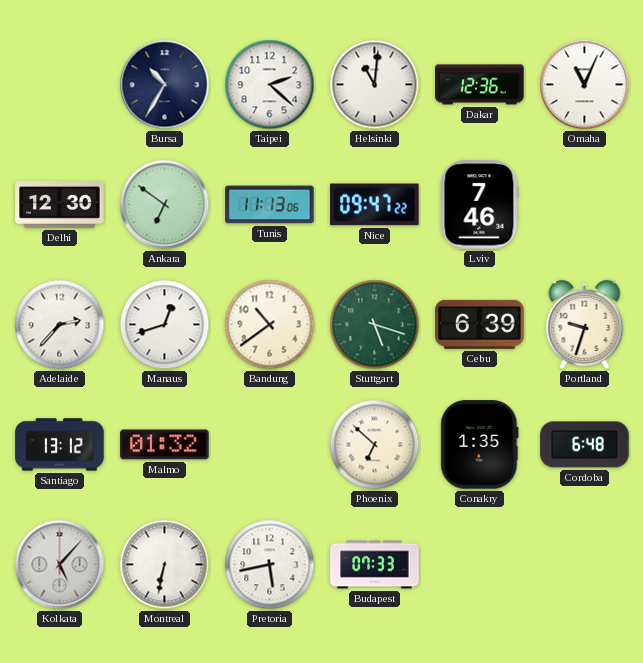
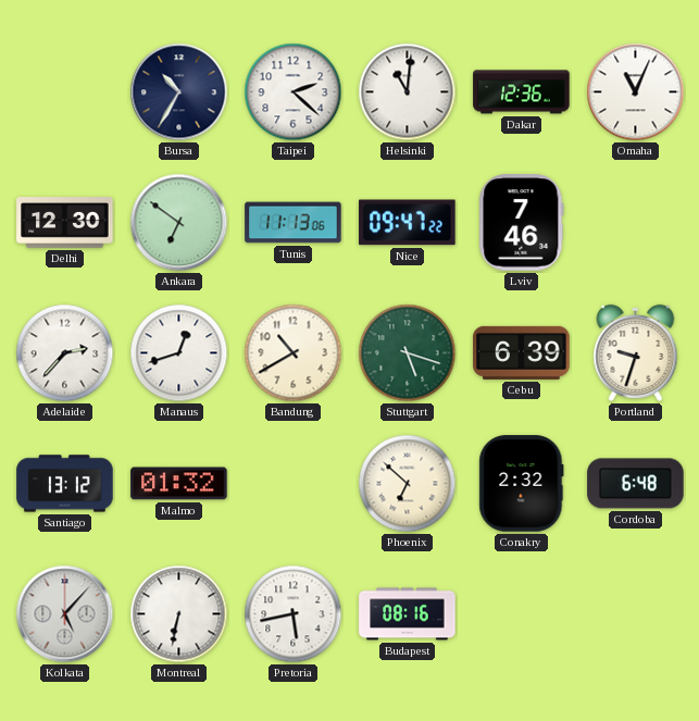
Bandung: 10:39 -> 10:40 (294, 353)
Conakry: 1:35 -> 2:32 (522, 484)
Budapest: 07:33 -> 08:16 (408, 614)
